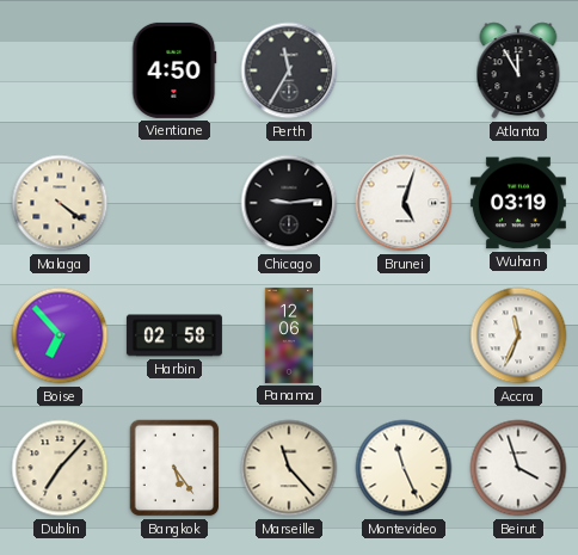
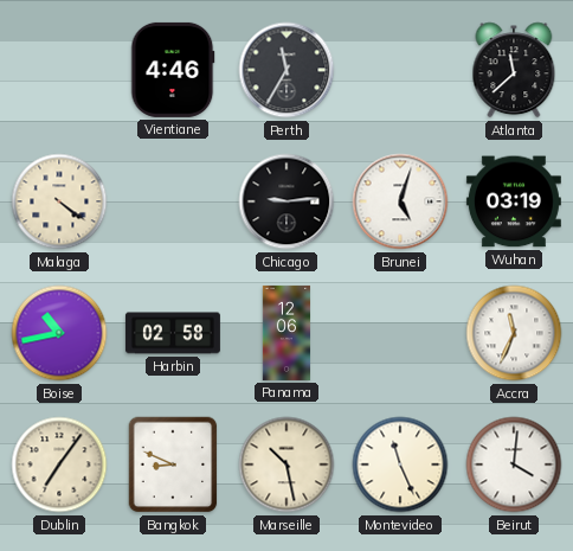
Vientiane: 4:50 -> 4:46 (173, 70)
Atlanta: 11:55 -> 11:38 (514, 70)
Boise: 6:53 -> 10:43 (59, 333)
Dublin: 7:07 -> 7:06 (59, 464)
Bangkok: 5:24 -> 8:49 (173, 464)
Marseille: 11:23 -> 10:28 (286, 464)
Beirut: 3:57 -> 4:01 (514, 464)
